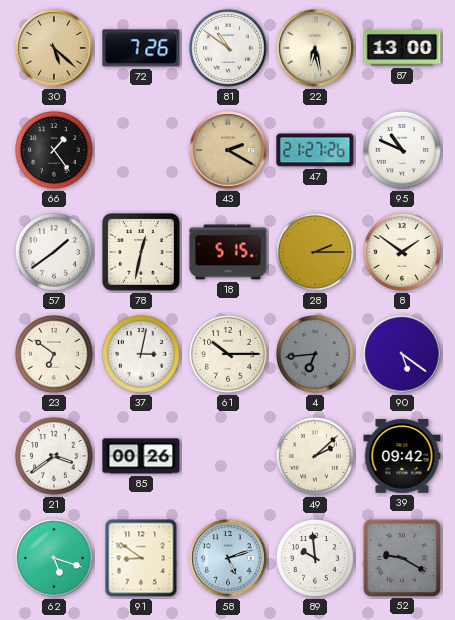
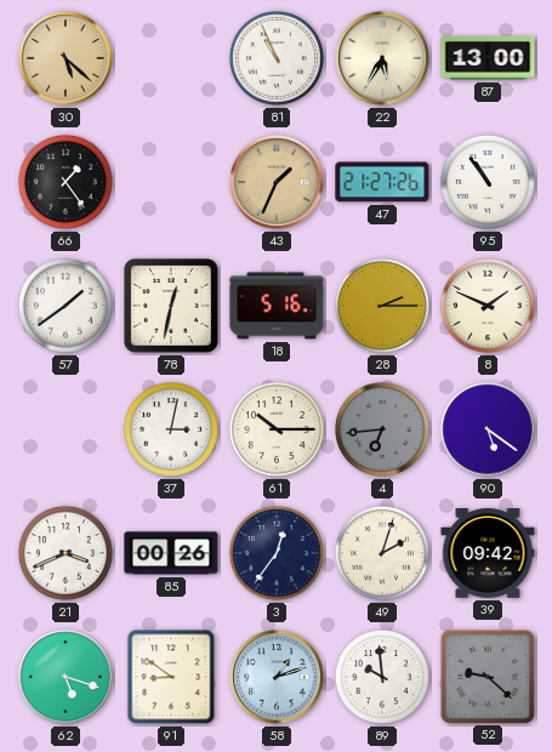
72: 7:26 -> none (141, 48)
81: 10:51 -> 10:56 (278, 59)
22: 6:28 -> 5:35 (382, 58)
43: 2:20 -> 1:34 (277, 182)
95: 10:49 -> 10:54 (489, 183)
18: 5:15 -> 5:16 (277, 306)
8: 1:51 -> 1:49 (489, 307)
23: 6:51 -> none (55, 355)
21: 3:39 -> 3:41 (67, 554)
3: none -> 12:36 (278, 554)
49: 2:08 -> 2:03 (383, 554)
58: 5:12 -> 1:12 (277, 677)
52: 9:20 -> 9:22 (486, 676)
